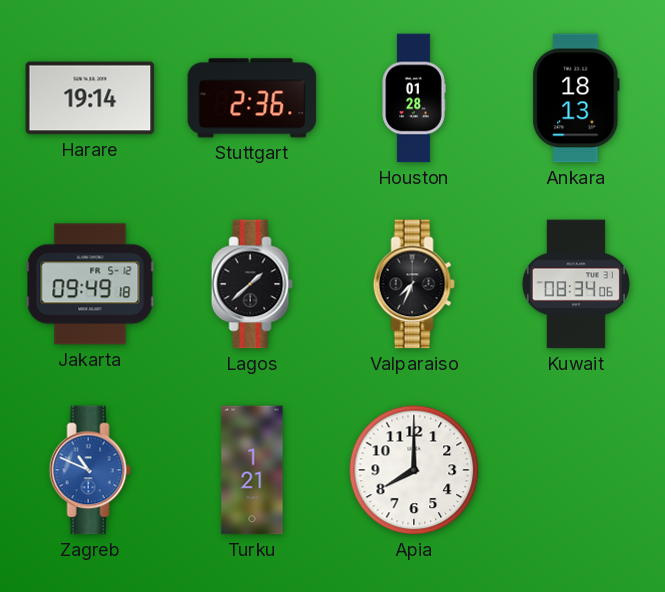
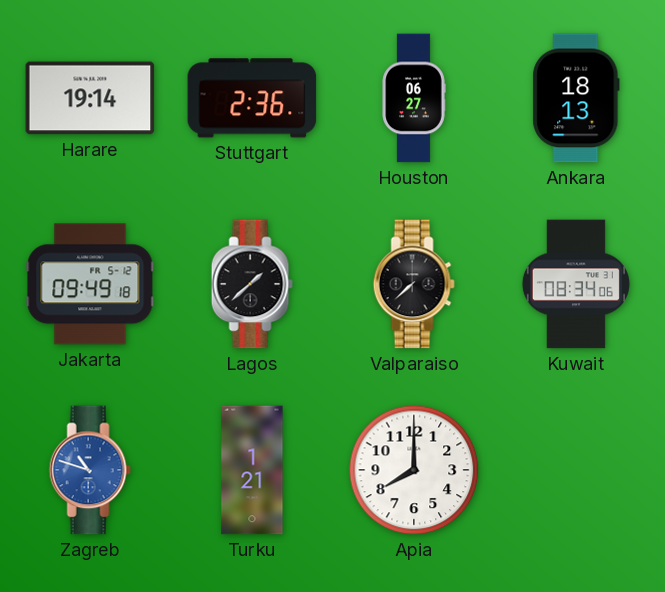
Houston: 01:28 -> 06:27 (414, 98)
Valparaiso: 7:34 -> 7:38 (414, 284)
Zagreb: 10:49 -> 10:48 (90, 470)
